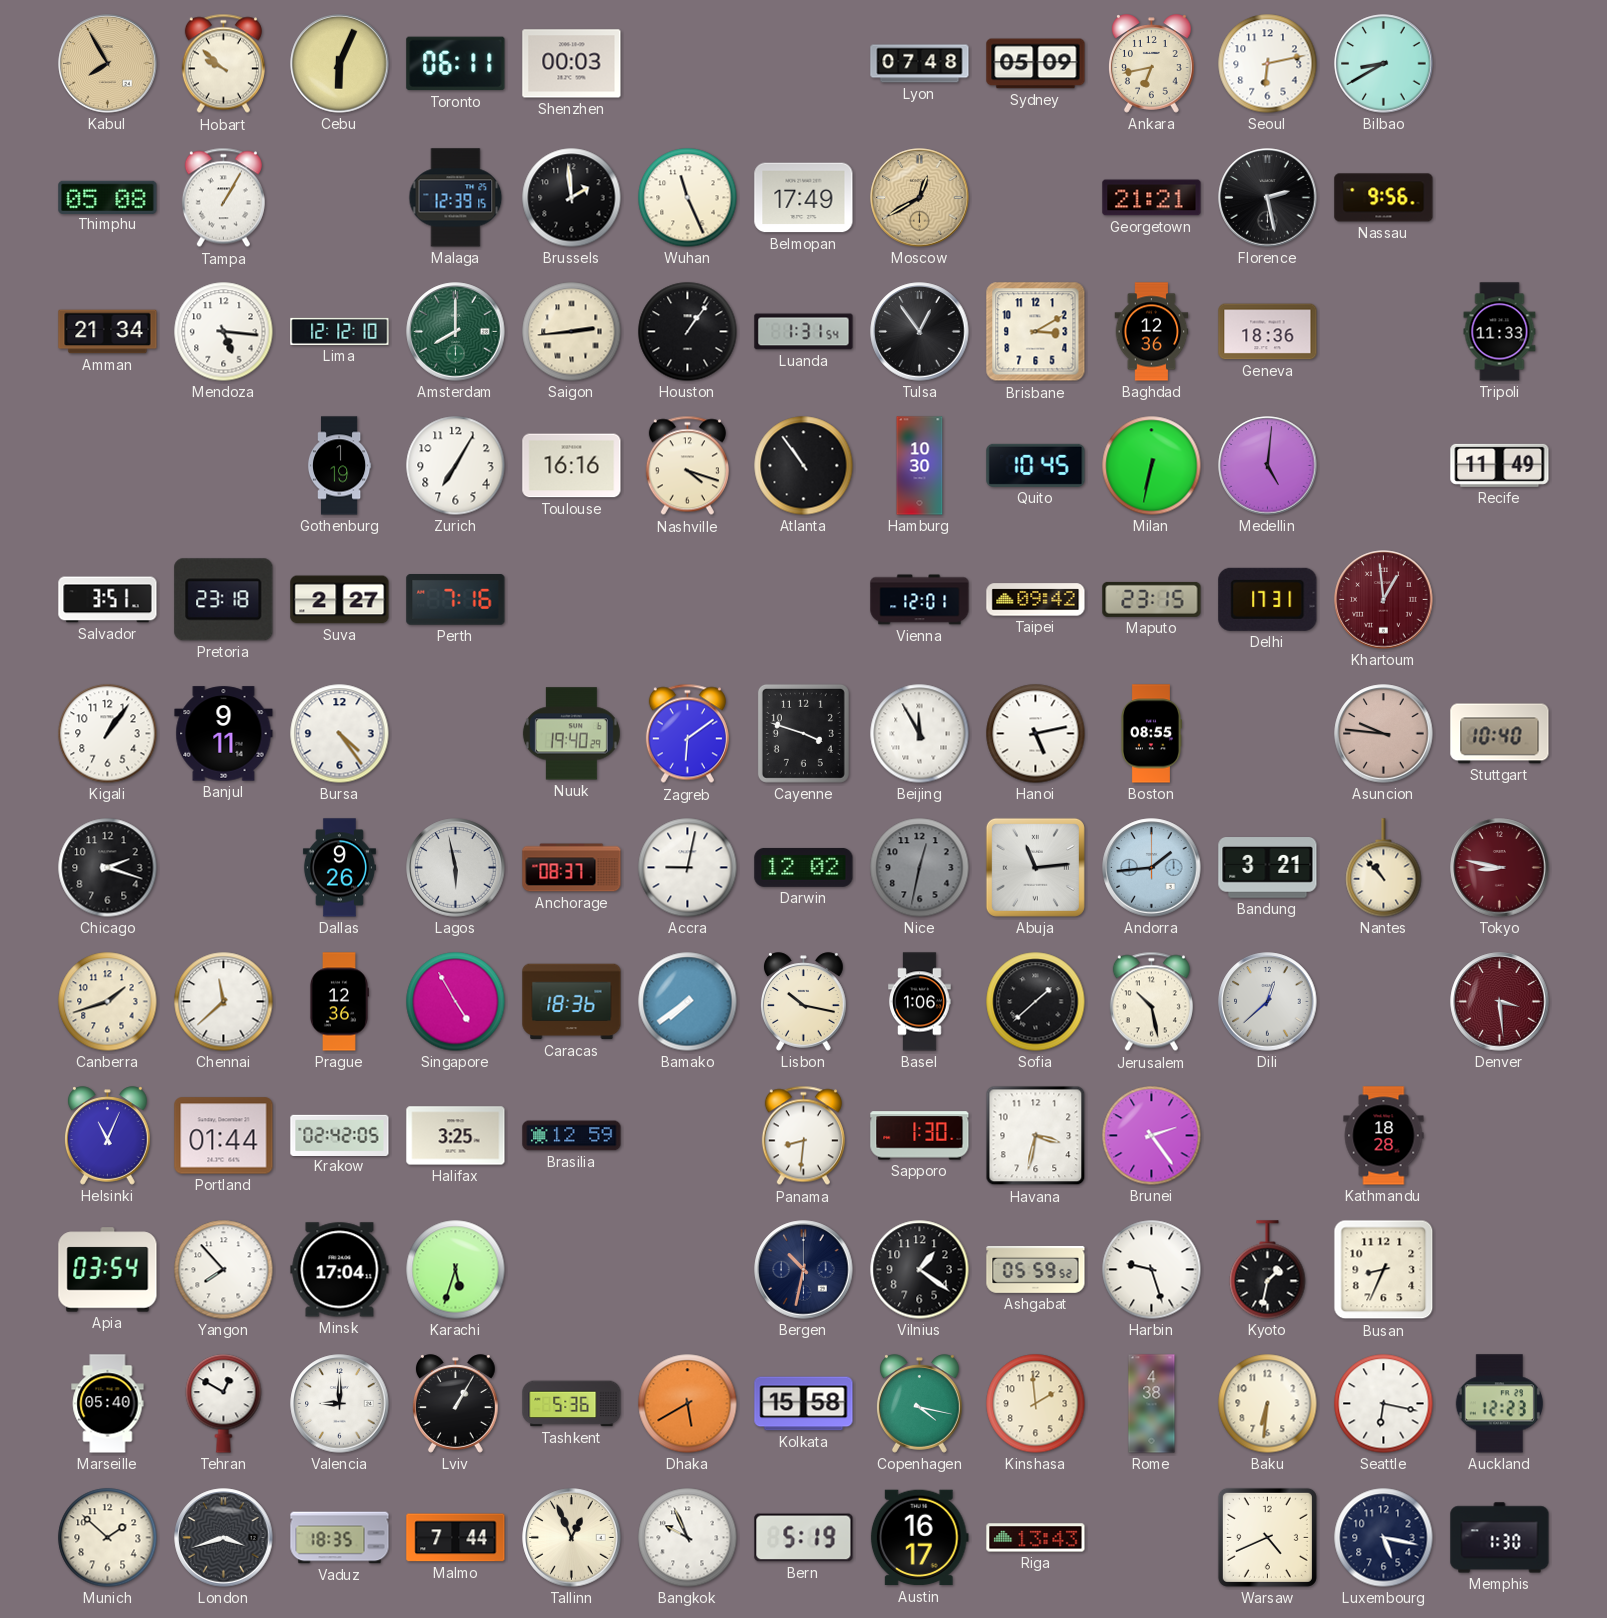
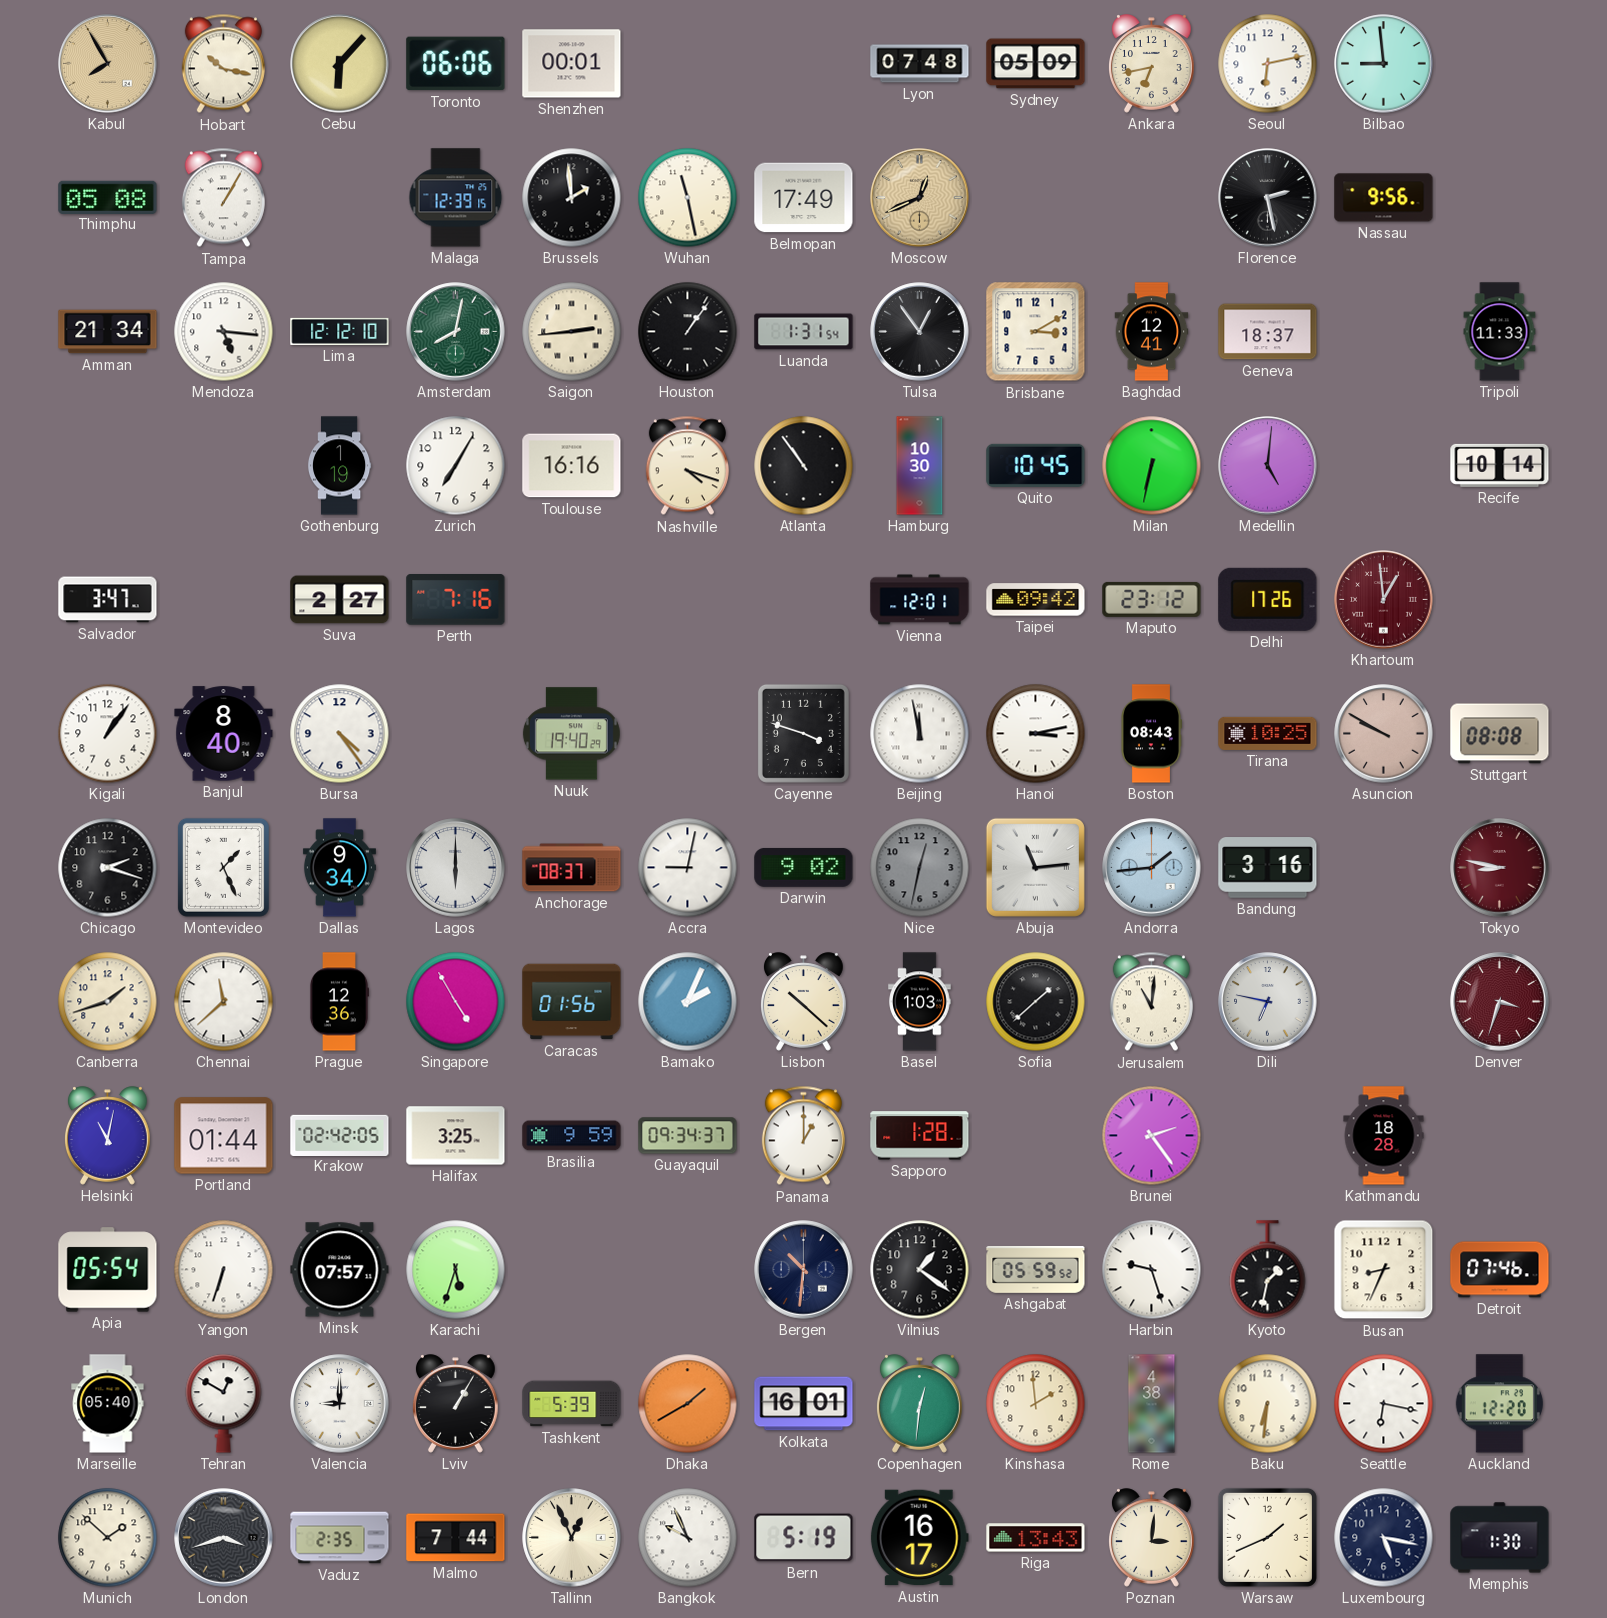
Hobart: 9:52 -> 10:17 (223, 64)
Cebu: 6:04 -> 6:07 (340, 64)
Toronto: 06:11 -> 06:06 (456, 64)
Shenzhen: 00:03 -> 00:01 (572, 64)
Bilbao: 8:40 -> 8:59 (1384, 64)
Wuhan: 11:26 -> 11:28 (688, 198)
Moscow: 12:40 -> 12:41 (920, 198)
Georgetown: 21:21 -> none (1152, 198)
Amsterdam: 8:00 -> 8:02 (456, 332)
Baghdad: 12:36 -> 12:41 (1152, 332)
Geneva: 18:36 -> 18:37 (1268, 332)
Recife: 11:49 -> 10:14 (1500, 465)
Salvador: 3:51 -> 3:47 (108, 600)
Pretoria: 23:18 -> none (224, 600)
Maputo: 23:15 -> 23:12 (1152, 599)
Delhi: 17:31 -> 17:26 (1268, 599)
Banjul: 9:11 -> 8:40 (224, 734)
Zagreb: 6:09 -> none (687, 734)
Beijing: 11:55 -> 11:58 (920, 734)
Hanoi: 5:13 -> 3:13 (1036, 734)
Boston: 08:55 -> 08:43 (1151, 734)
Tirana: none -> 10:25 (1268, 733)
Asuncion: 9:46 -> 9:50 (1384, 734)
Stuttgart: 10:40 -> 08:08 (1500, 734)
Montevideo: none -> 1:26 (223, 867)
Dallas: 9:26 -> 9:34 (339, 868)
Lagos: 5:58 -> 6:00 (456, 868)
Darwin: 12:02 -> 9:02 (804, 867)
Bandung: 3:21 -> 3:16 (1268, 868)
Nantes: 10:53 -> none (1384, 868)
Caracas: 18:36 -> 01:56 (572, 1002)
Bamako: 7:39 -> 2:04 (688, 1002)
Lisbon: 10:17 -> 10:22 (804, 1002)
Basel: 1:06 -> 1:03 (920, 1002)
Jerusalem: 10:28 -> 11:01 (1151, 1002)
Dili: 12:38 -> 6:47 (1268, 1002)
Denver: 3:29 -> 3:33 (1500, 1002)
Helsinki: 11:04 -> 11:02 (108, 1136)
Brasilia: 12:59 -> 9:59 (572, 1136)
Guayaquil: none -> 09:34 (688, 1136)
Panama: 8:31 -> 1:00 (803, 1136)
Sapporo: 1:30 -> 1:28 (920, 1136)
Havana: 3:32 -> none (1036, 1136)
Apia: 03:54 -> 05:54 (108, 1270)
Yangon: 7:53 -> 6:33 (224, 1270)
Minsk: 17:04 -> 07:57 (340, 1270)
Bergen: 10:32 -> 10:31 (804, 1270)
Detroit: none -> 07:46 (1500, 1270)
Tashkent: 5:36 -> 5:39 (572, 1404)
Dhaka: 5:40 -> 1:40 (688, 1404)
Kolkata: 15:58 -> 16:01 (804, 1404)
Copenhagen: 4:17 -> 12:31 (920, 1404)
Auckland: 12:23 -> 12:20 (1499, 1404)
Vaduz: 18:35 -> 2:35 (340, 1538)
Poznan: none -> 3:01 (1152, 1538)
Warsaw: 4:41 -> 1:41 (1267, 1537)
